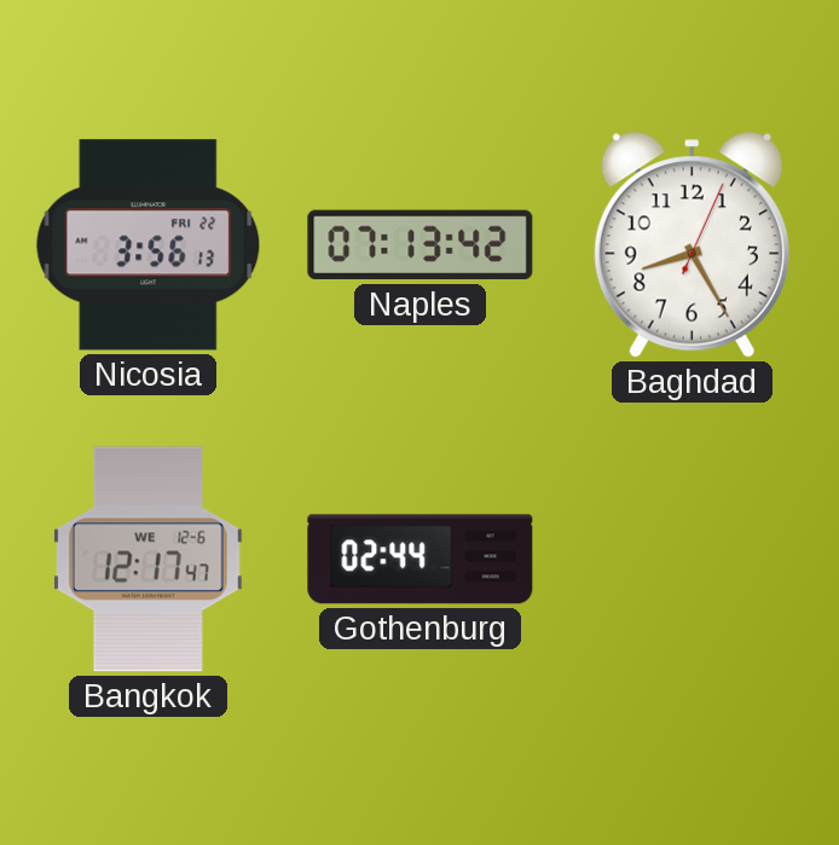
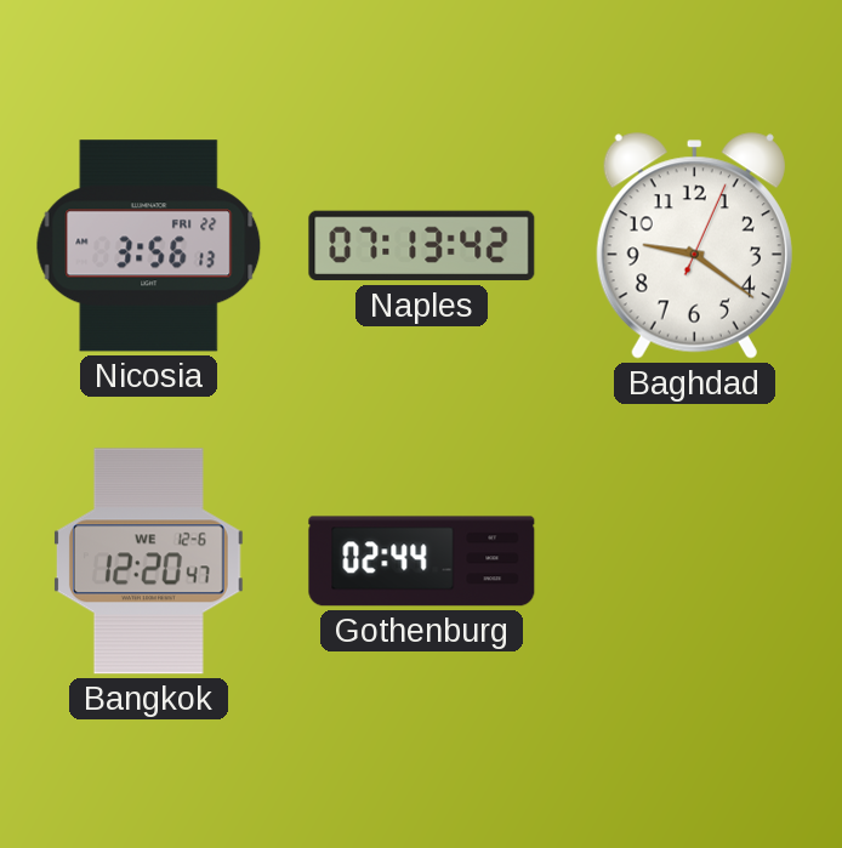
Baghdad: 8:25 -> 9:21 (694, 246)
Bangkok: 12:17 -> 12:20 (148, 562)
